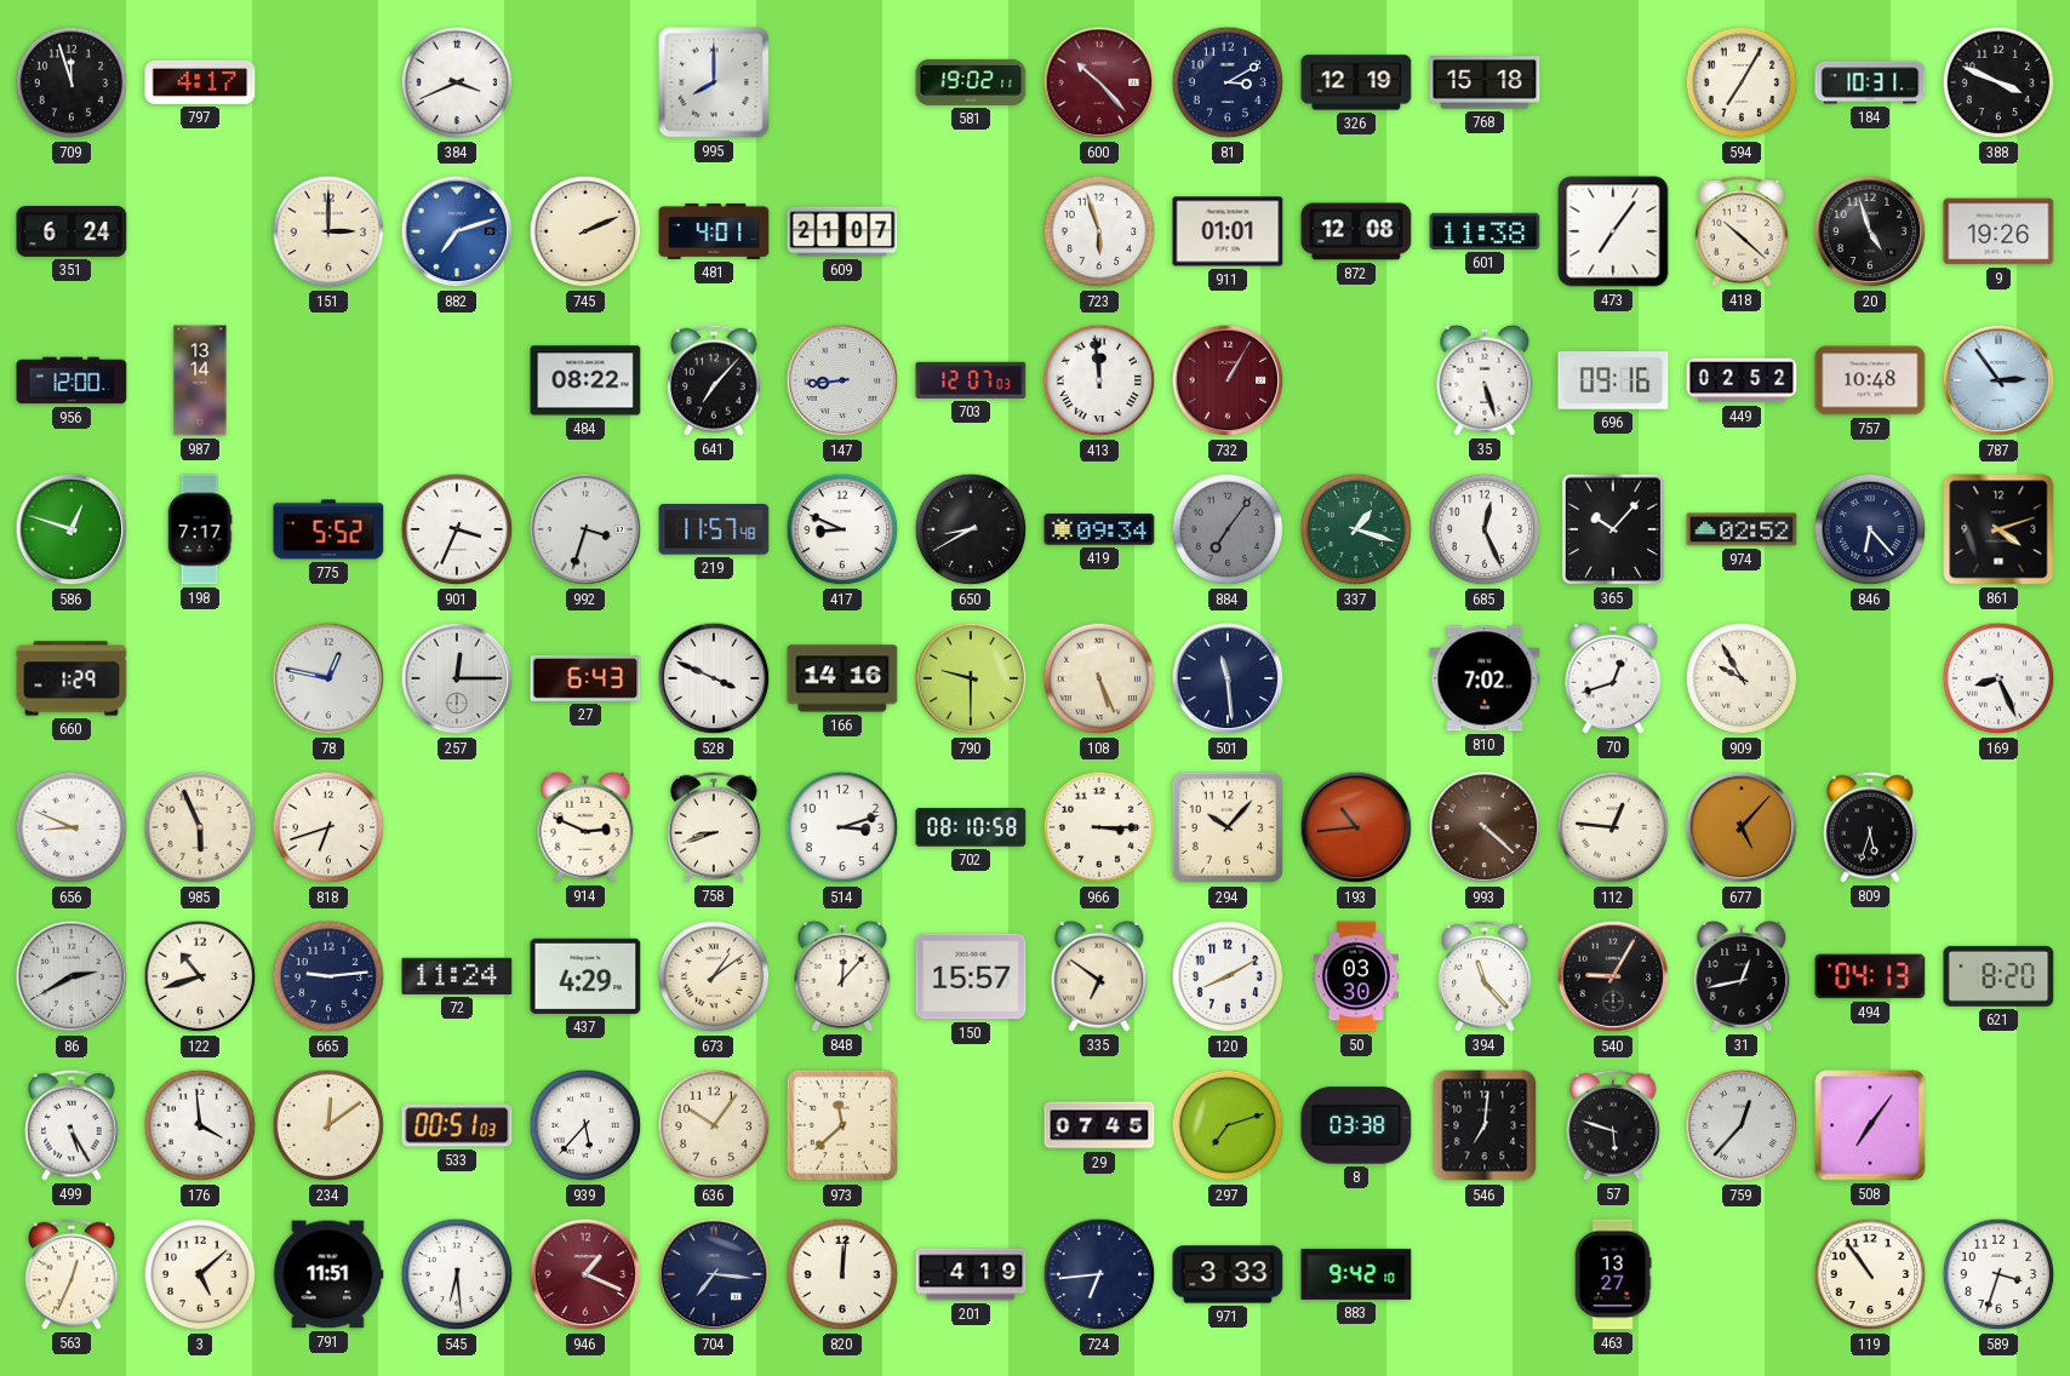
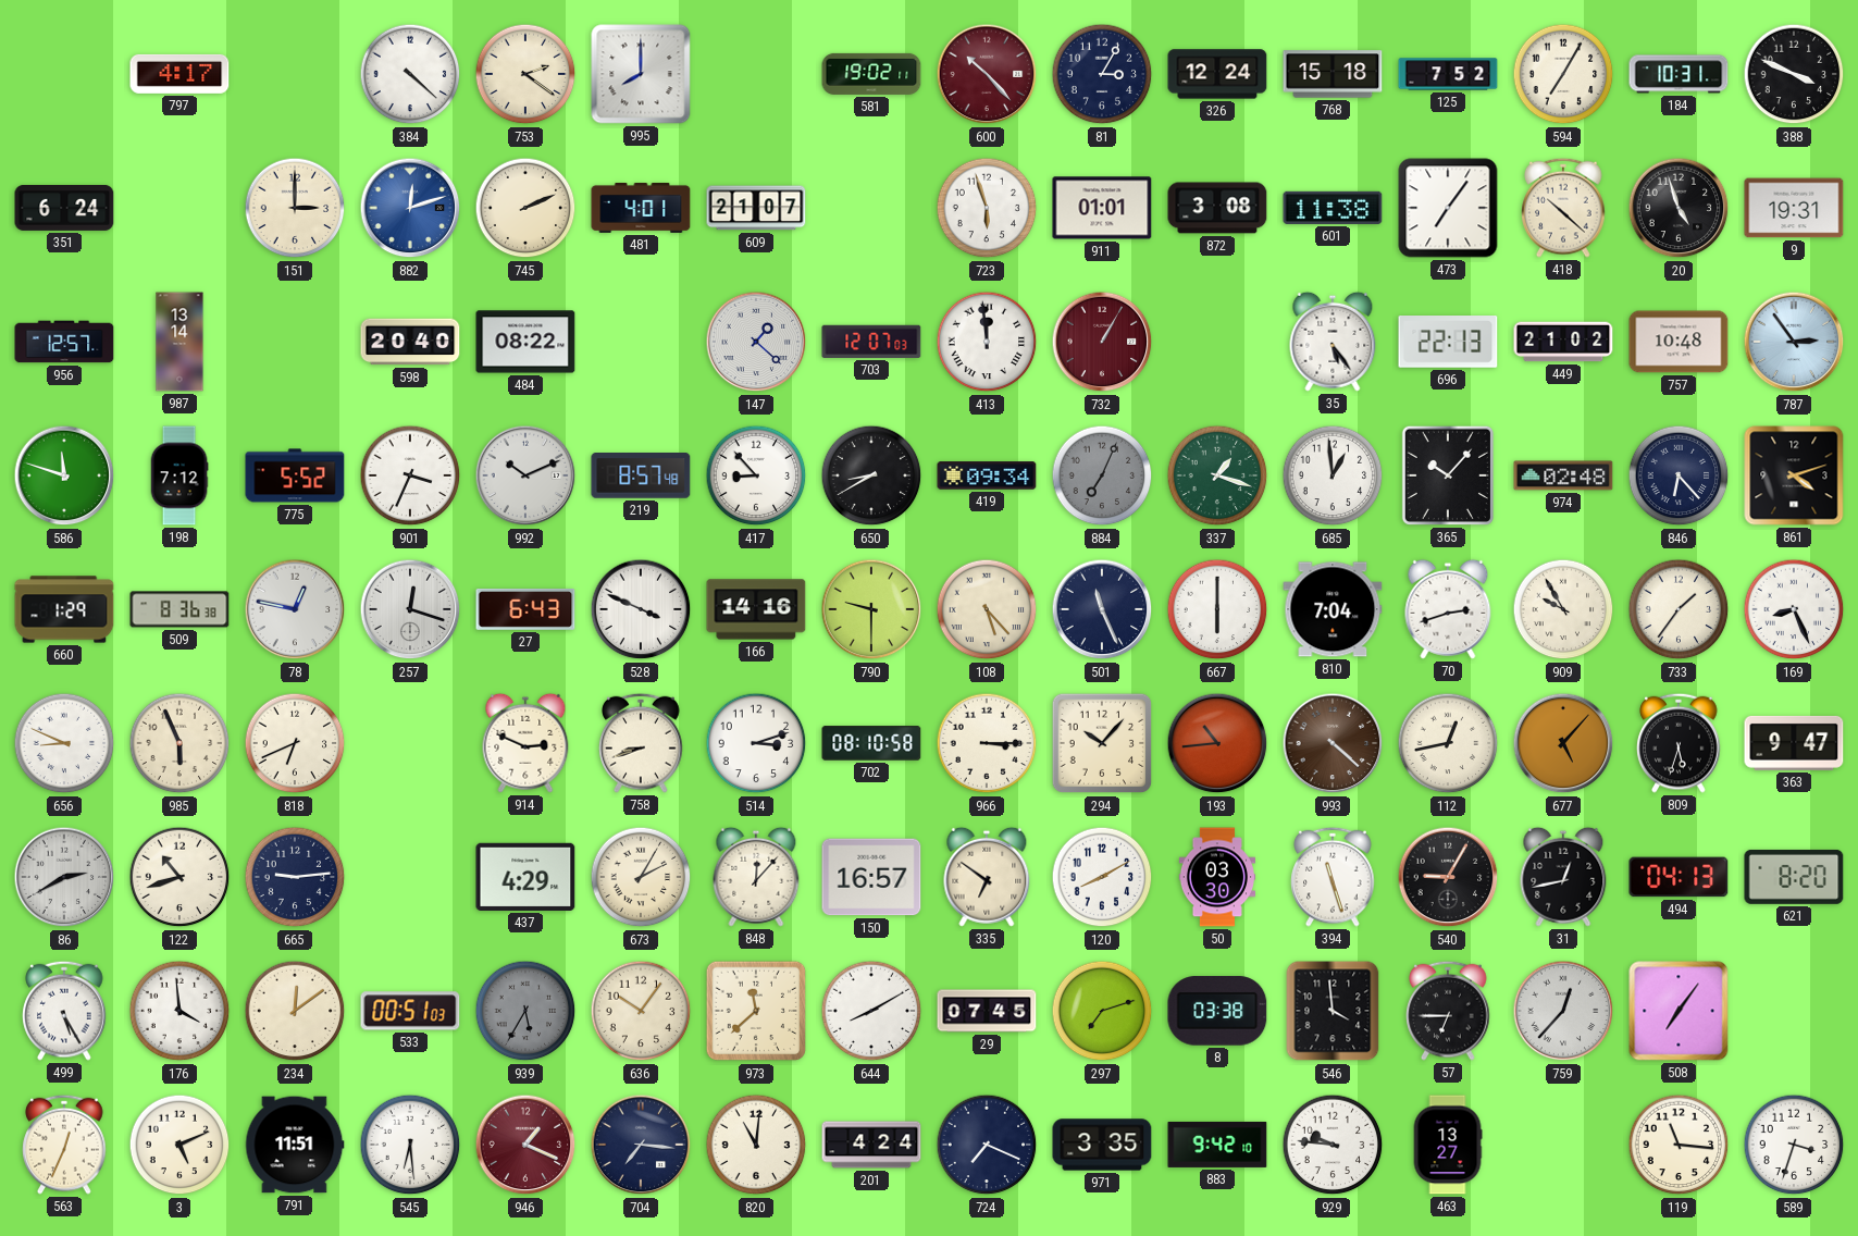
709: 11:57 -> none (72, 82)
384: 3:41 -> 4:22 (410, 74)
753: none -> 2:21 (525, 74)
81: 3:10 -> 3:05 (1102, 74)
326: 12:19 -> 12:24 (1217, 74)
125: none -> 7:52 (1448, 74)
882: 7:12 -> 12:12 (410, 208)
872: 12:08 -> 3:08 (1217, 208)
9: 19:26 -> 19:31 (1794, 208)
956: 12:00 -> 12:57 (64, 342)
598: none -> 20:40 (410, 342)
641: 7:07 -> none (714, 380)
147: 8:44 -> 1:22 (756, 342)
35: 5:27 -> 5:24 (1333, 342)
696: 09:16 -> 22:13 (1448, 343)
449: 02:52 -> 21:02 (1563, 342)
586: 12:48 -> 11:48 (64, 475)
198: 7:17 -> 7:12 (179, 475)
992: 3:33 -> 10:11 (525, 475)
219: 11:57 -> 8:57 (641, 475)
417: 8:49 -> 8:53 (756, 475)
884: 7:06 -> 7:04 (1102, 475)
685: 12:26 -> 12:59 (1333, 475)
974: 02:52 -> 02:48 (1563, 475)
509: none -> 8:36 (179, 609)
257: 12:15 -> 12:18 (410, 609)
108: 5:26 -> 5:23 (987, 609)
501: 11:29 -> 11:26 (1102, 609)
667: none -> 6:00 (1217, 609)
810: 7:02 -> 7:04 (1333, 609)
70: 12:42 -> 2:42 (1448, 609)
733: none -> 1:36 (1679, 609)
818: 6:42 -> 6:41 (295, 743)
112: 12:46 -> 12:43 (1448, 743)
363: none -> 9:47 (1794, 743)
72: 11:24 -> none (457, 976)
673: 1:09 -> 2:05 (641, 877)
150: 15:57 -> 16:57 (871, 877)
394: 11:23 -> 11:27 (1333, 877)
939: 5:37 -> 5:35 (525, 1011)
939 dial: white -> grey (525, 1011)
644: none -> 8:10 (871, 1011)
546: 7:01 -> 3:59 (1333, 1011)
57: 5:48 -> 6:45 (1448, 1011)
3: 5:08 -> 5:11 (179, 1145)
820: 12:01 -> 11:01 (756, 1145)
201: 4:19 -> 4:24 (871, 1145)
724: 6:44 -> 7:19 (987, 1145)
971: 3:33 -> 3:35 (1102, 1145)
929: none -> 9:46 (1333, 1145)
119: 10:54 -> 11:16 (1679, 1145)
